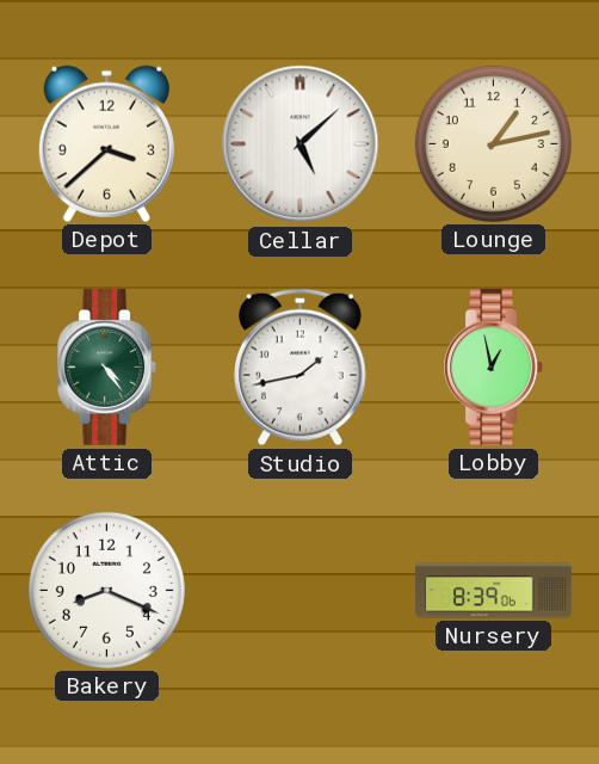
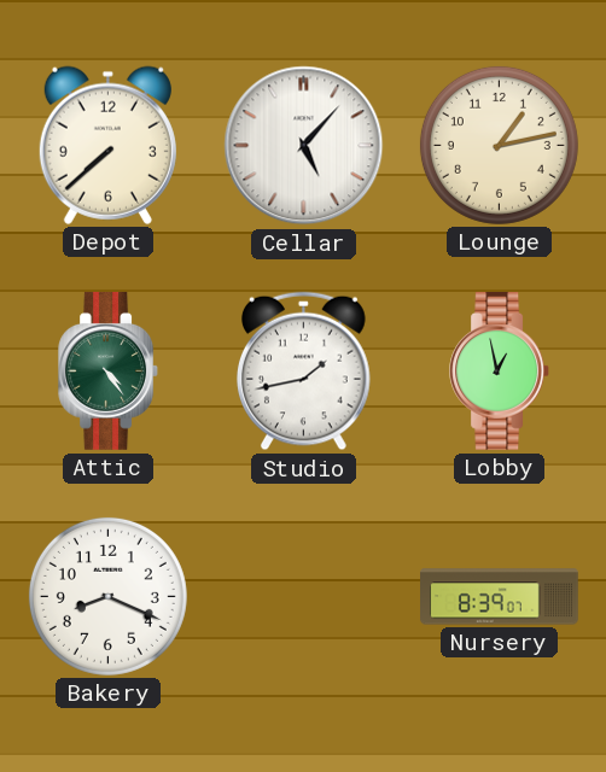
Depot: 3:38 -> 7:38 (107, 145)
Cellar: 5:08 -> 5:07 (304, 146)
Nursery: 8:39:06 -> 8:39:07 (500, 597)
